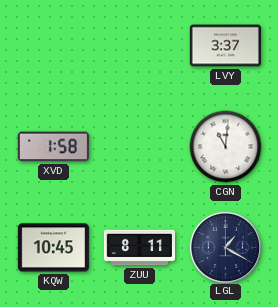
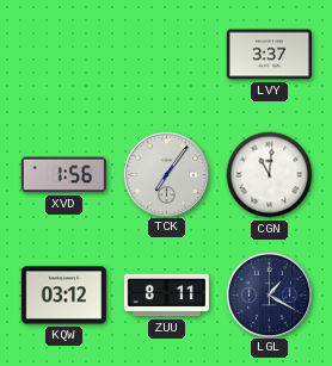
XVD: 1:58 -> 1:56 (63, 175)
TCK: none -> 7:06 (166, 174)
KQW: 10:45 -> 03:12 (63, 296)
